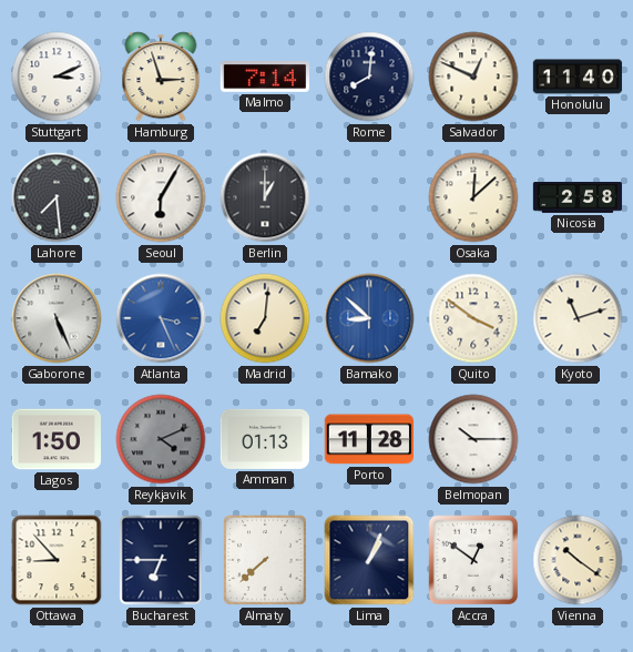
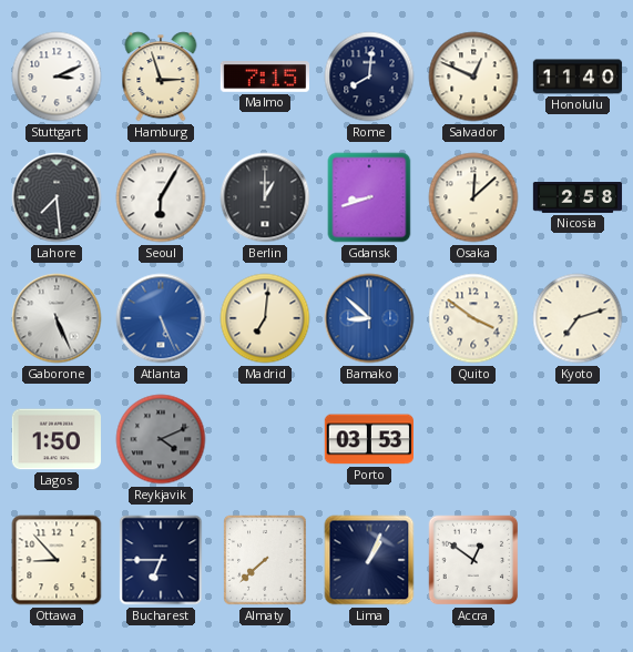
Malmo: 7:14 -> 7:15 (264, 78)
Gdansk: none -> 8:42 (369, 197)
Atlanta: 3:26 -> 5:26 (161, 318)
Kyoto: 11:12 -> 7:12 (578, 318)
Amman: 01:13 -> none (264, 439)
Porto: 11:28 -> 03:53 (368, 439)
Belmopan: 10:15 -> none (473, 439)
Vienna: 10:21 -> none (578, 560)
